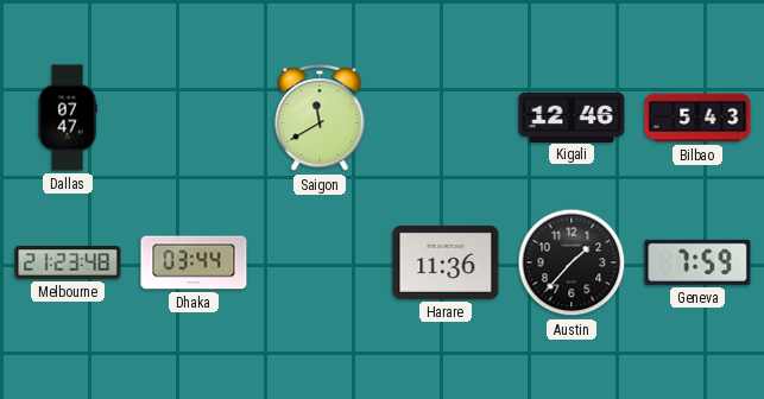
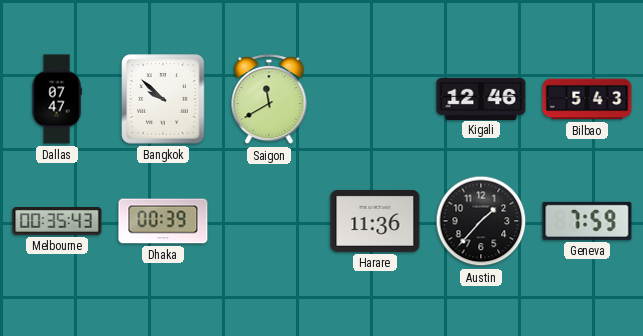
Bangkok: none -> 9:52 (163, 99)
Melbourne: 21:23 -> 00:35 (57, 221)
Dhaka: 03:44 -> 00:39 (163, 221)
